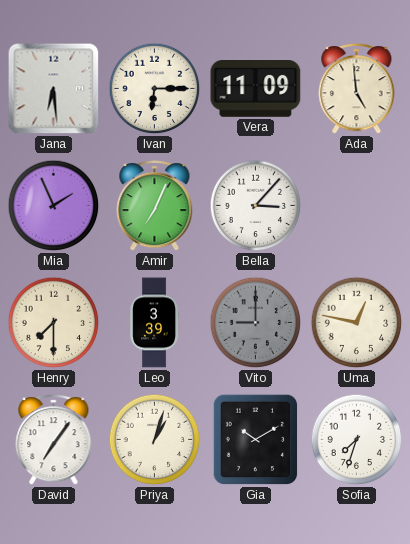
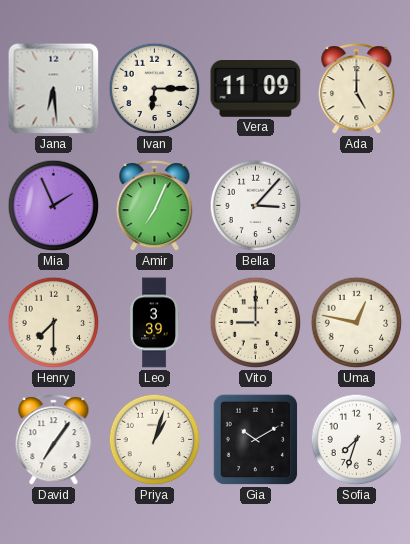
Ada: 4:59 -> 5:00 (357, 89)
Vito dial: grey -> cream (256, 323)
